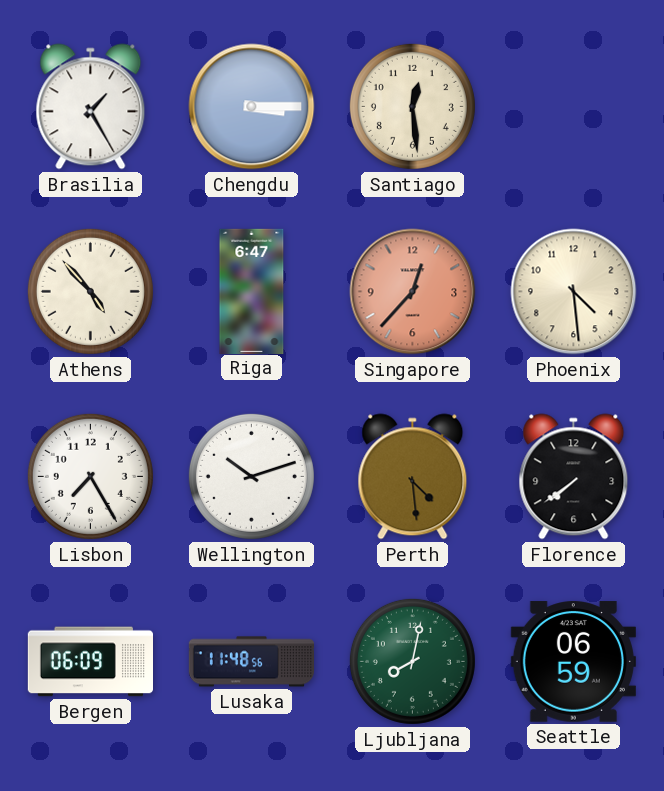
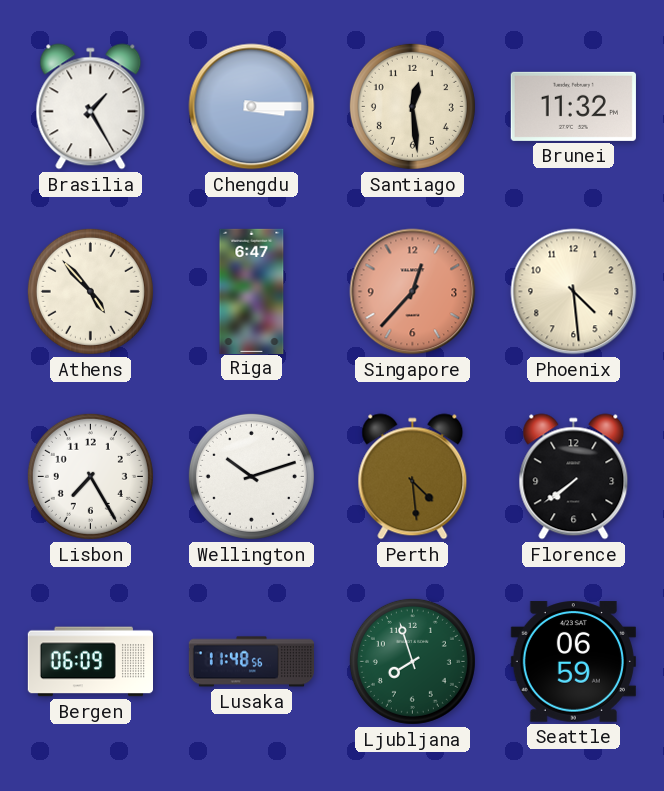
Brunei: none -> 11:32 (573, 106)
Ljubljana: 8:02 -> 7:57 (412, 661)
